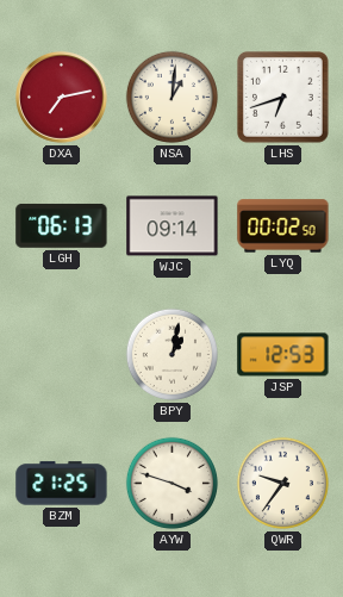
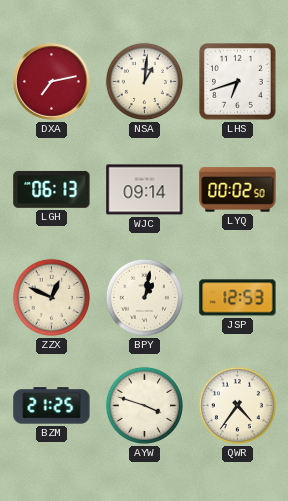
ZZX: none -> 12:49 (51, 297)
QWR: 9:36 -> 4:36 (237, 405)
